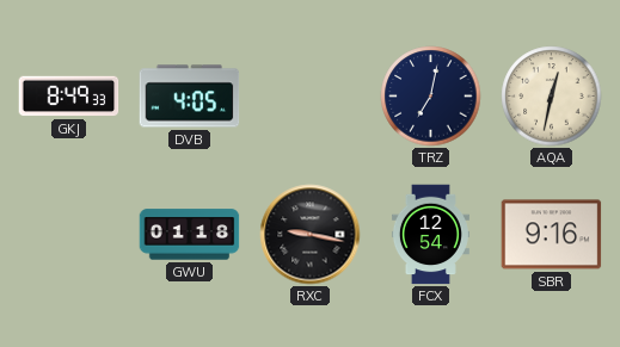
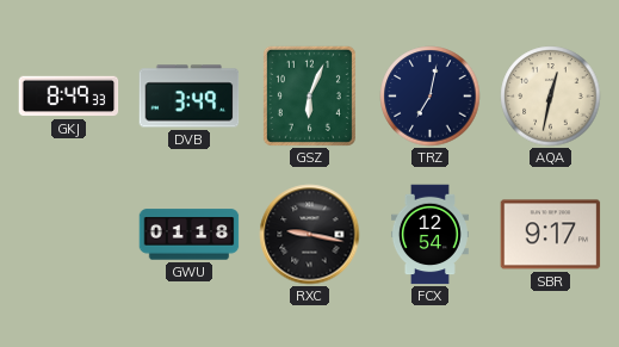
DVB: 4:05 -> 3:49 (190, 97)
GSZ: none -> 6:04 (309, 95)
SBR: 9:16 -> 9:17 (551, 235)
